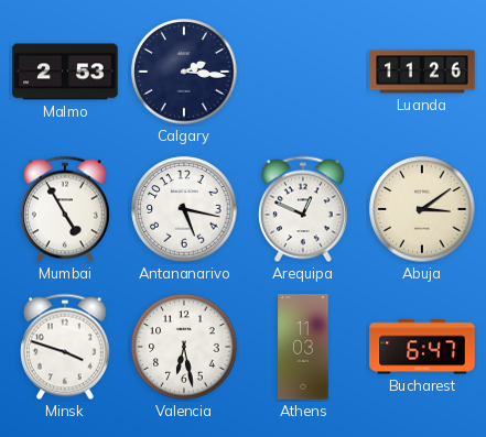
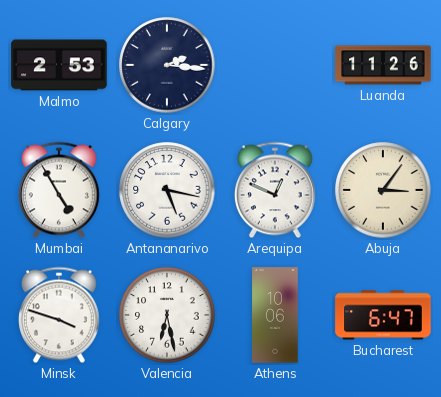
Abuja: 3:09 -> 3:06 (383, 190)
Athens: 11:03 -> 10:06 (275, 315)
